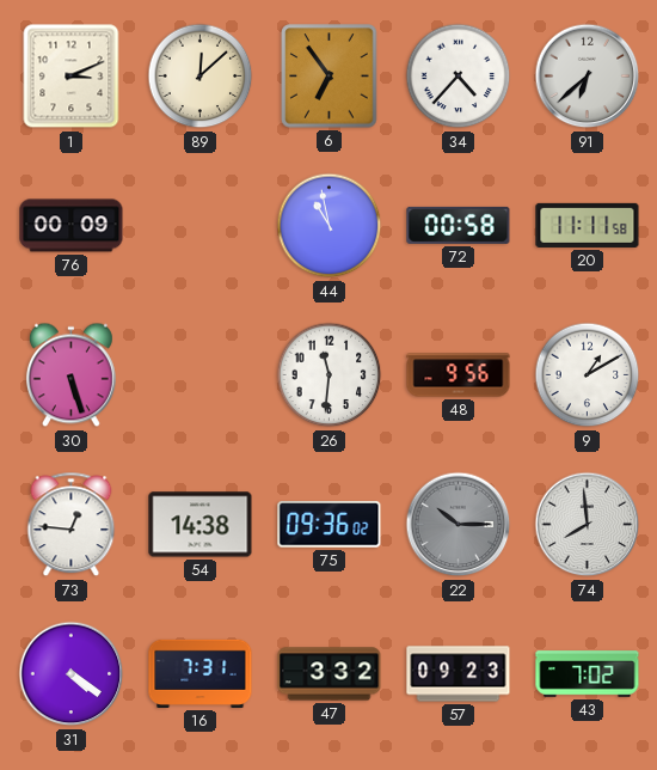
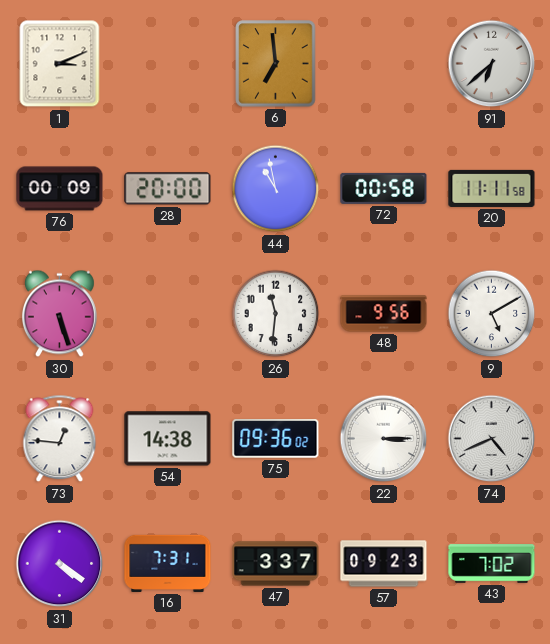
89: 12:08 -> none (201, 77)
6: 6:54 -> 6:59 (276, 64)
34: 4:37 -> none (459, 77)
28: none -> 20:00 (168, 189)
9: 1:10 -> 5:10 (492, 314)
22: 10:15 -> 3:15 (384, 439)
22 dial: grey -> white (384, 439)
74: 7:59 -> 4:41 (492, 439)
47: 3:32 -> 3:37 (276, 564)
